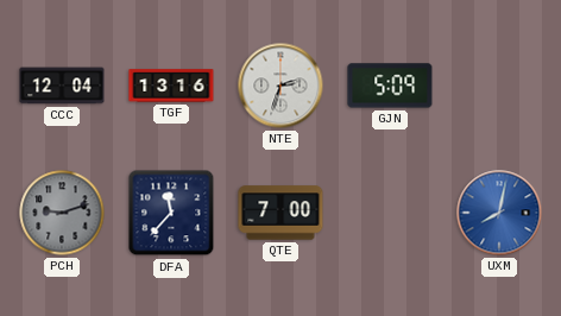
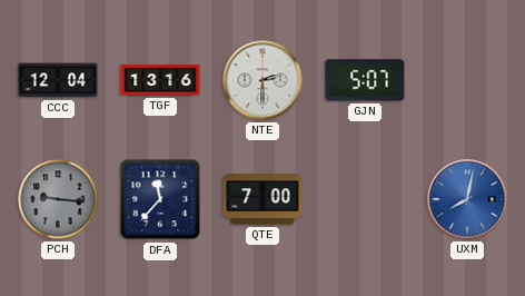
NTE: 2:33 -> 2:30 (262, 80)
GJN: 5:09 -> 5:07 (365, 80)
PCH: 9:12 -> 9:16 (58, 199)
